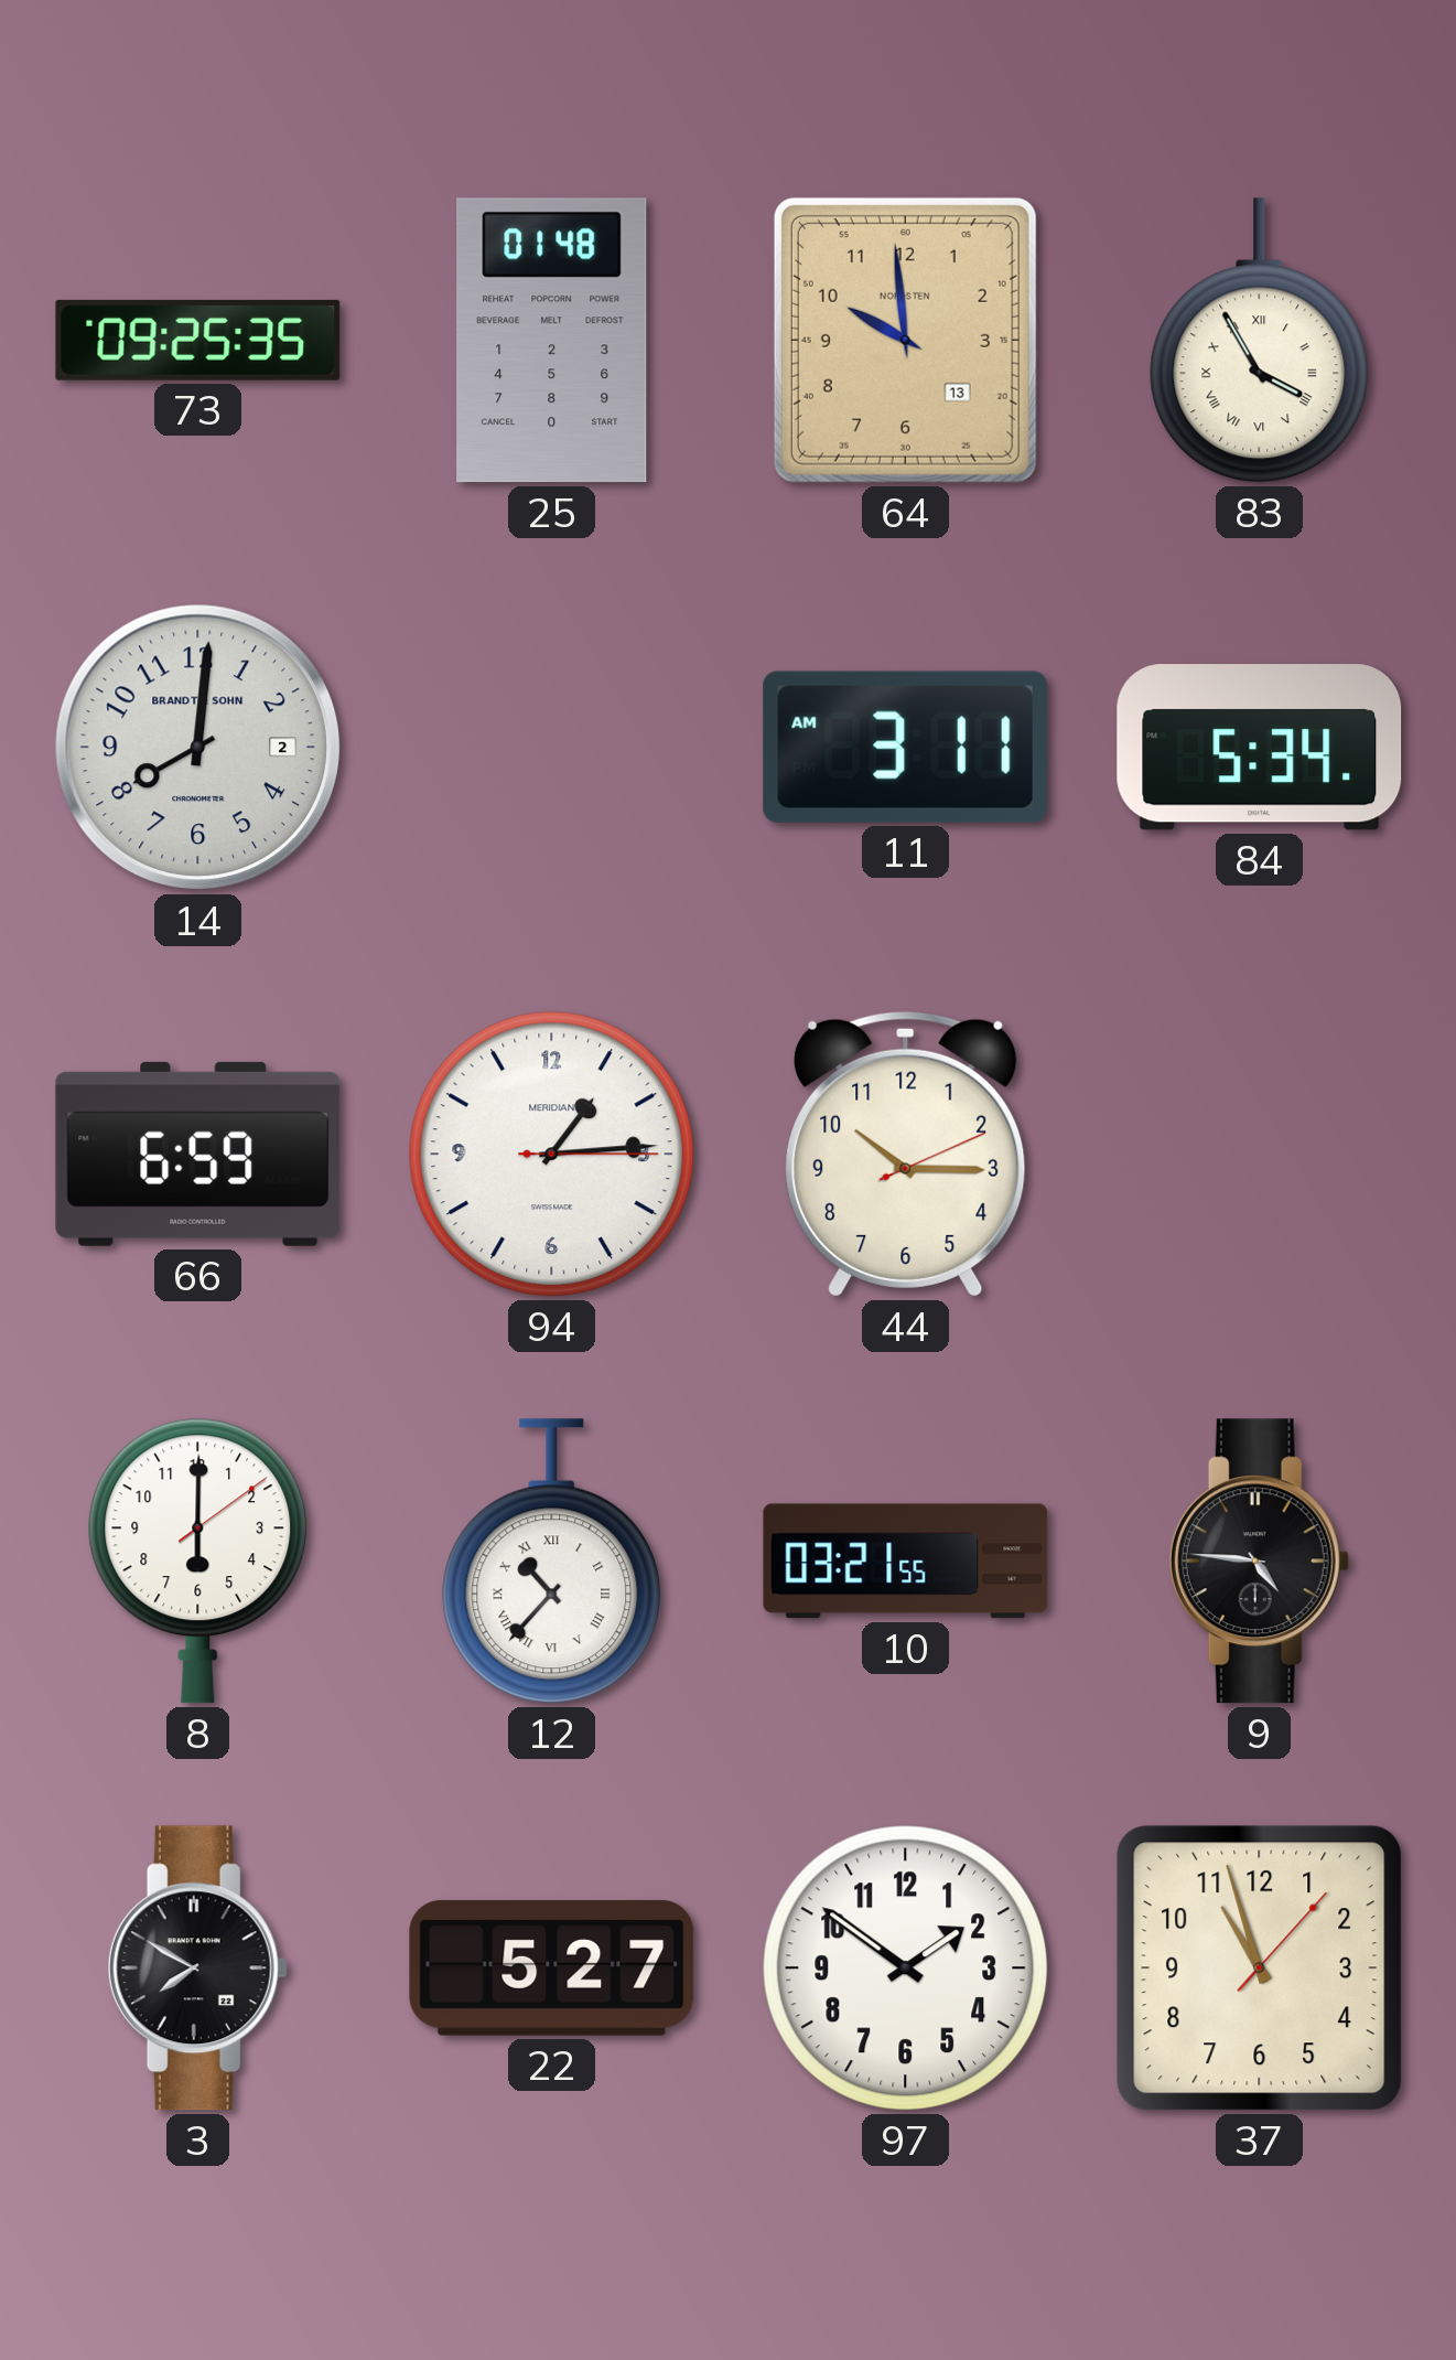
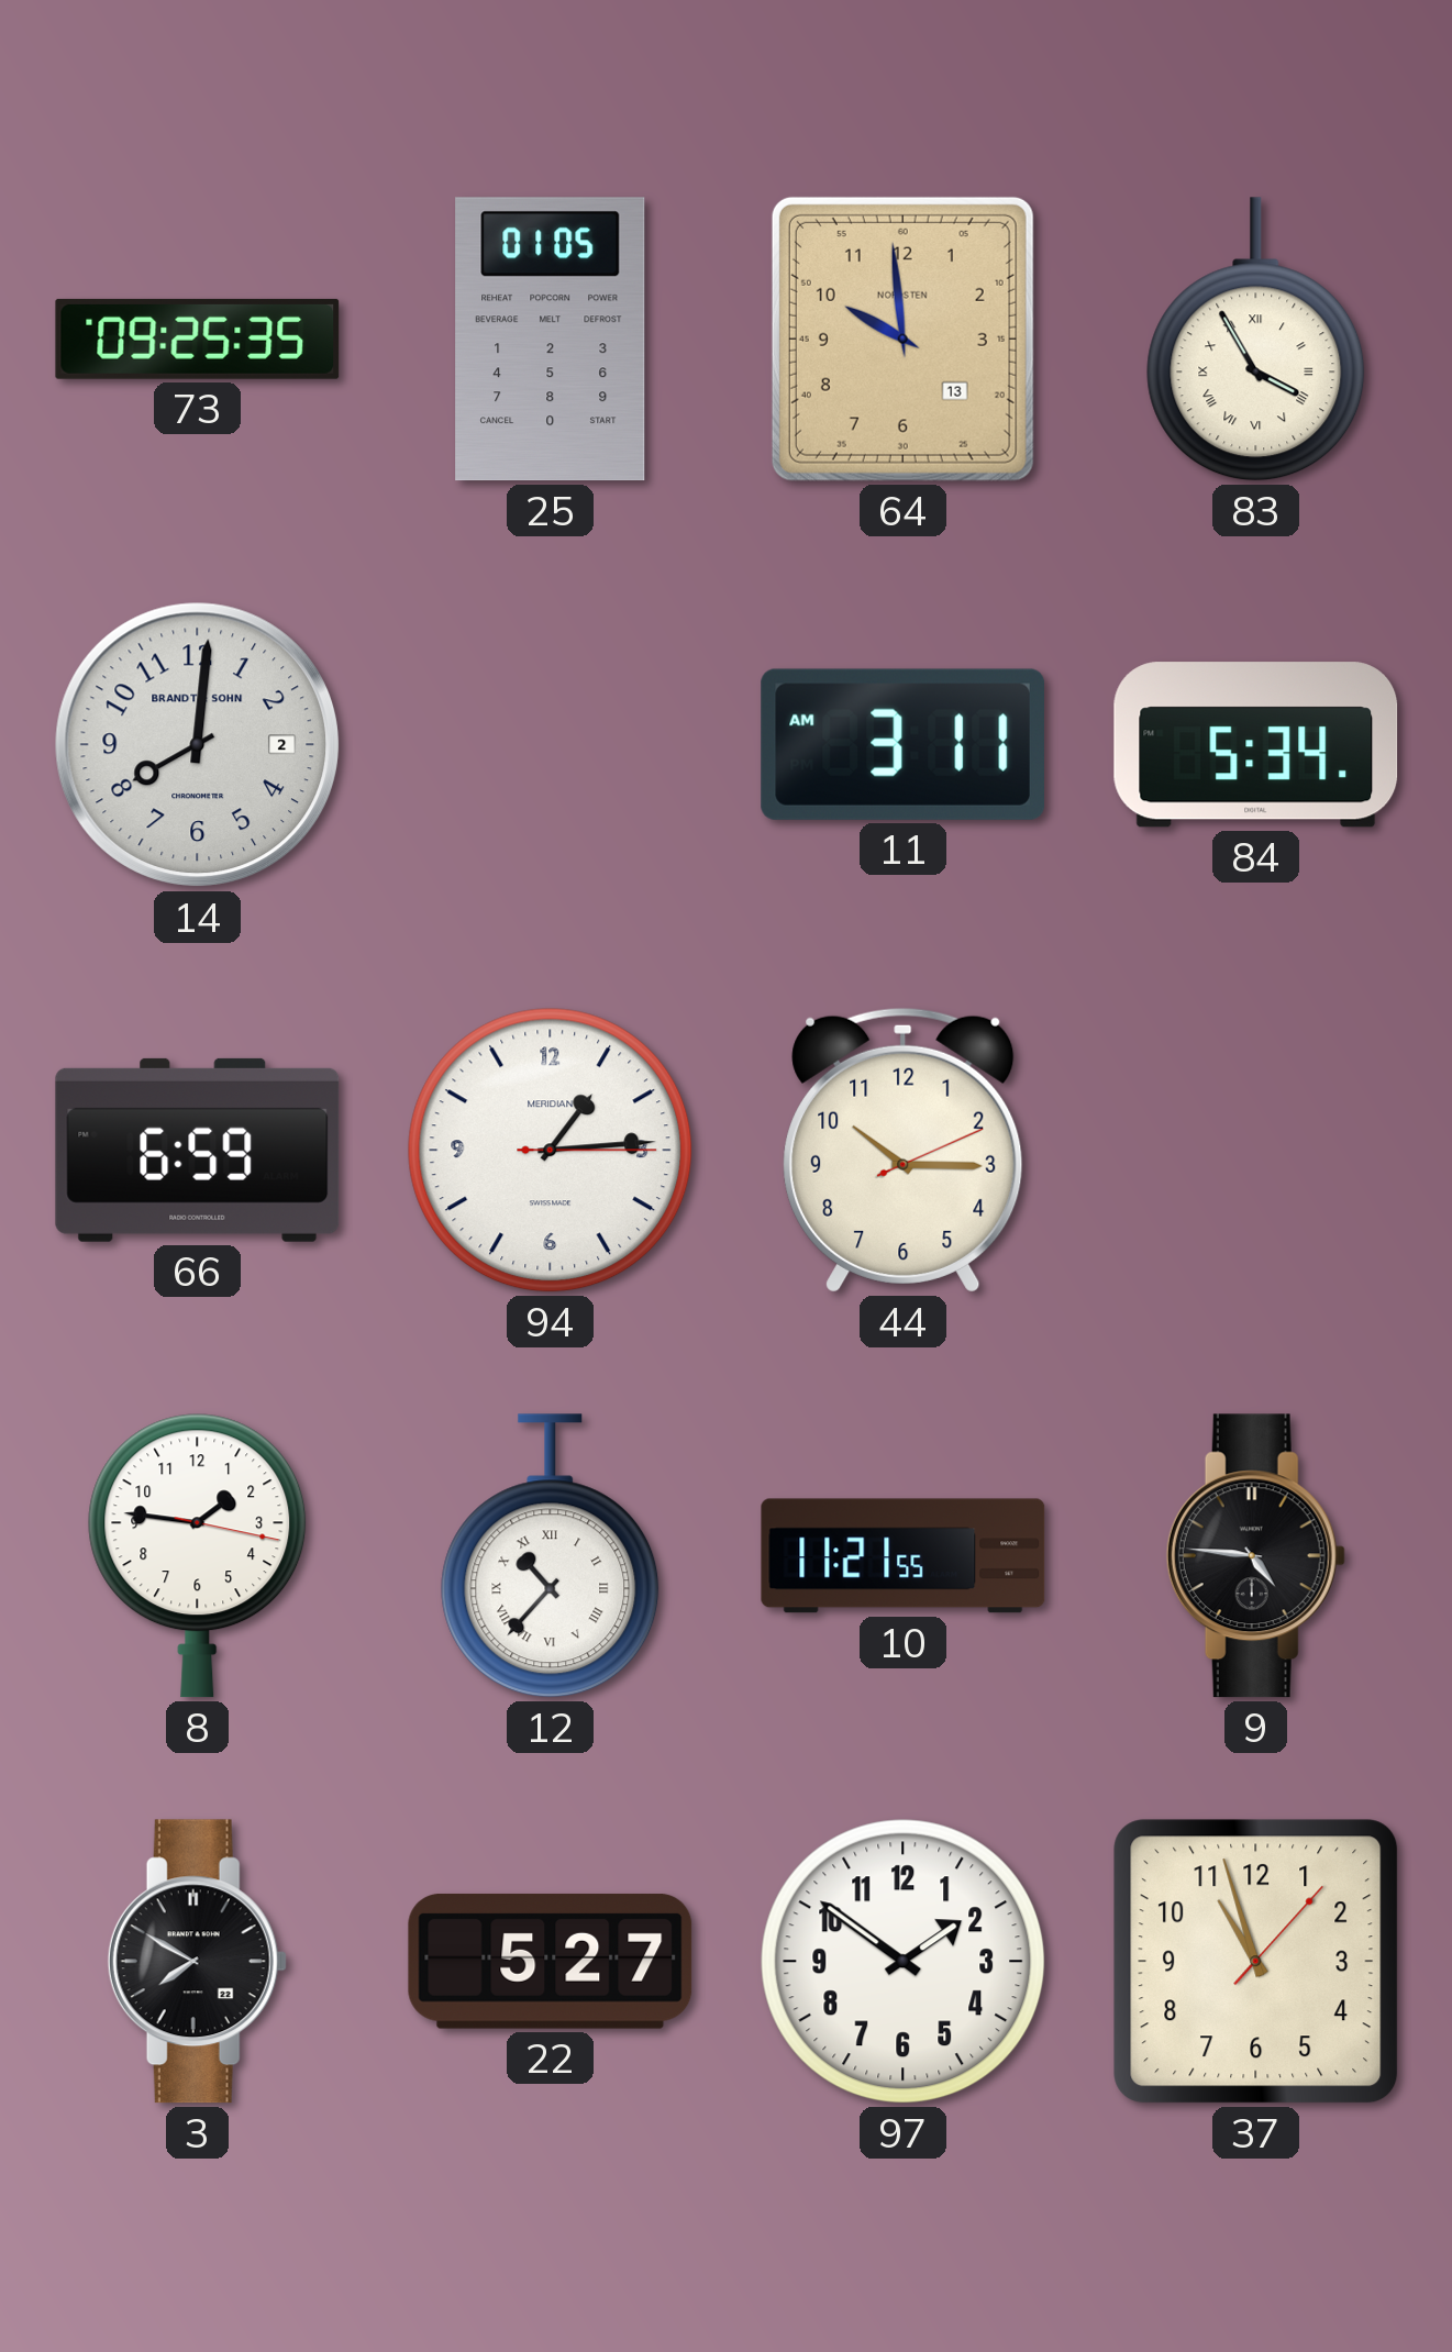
25: 01:48 -> 01:05 (551, 340)
8: 6:00 -> 1:46 (198, 1556)
10: 03:21 -> 11:21 (904, 1556)
